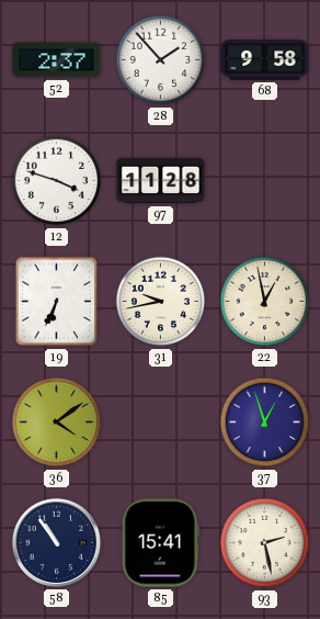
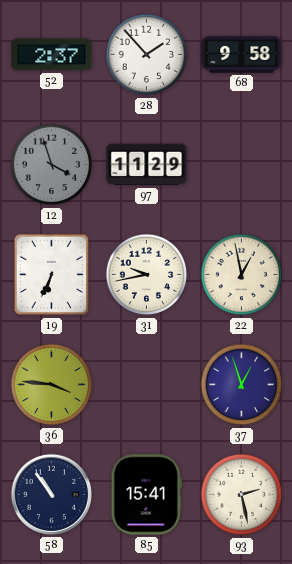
12: 3:48 -> 3:57 (52, 165)
12 dial: white -> grey (52, 165)
97: 11:28 -> 11:29 (147, 165)
36: 4:09 -> 3:46 (52, 385)
